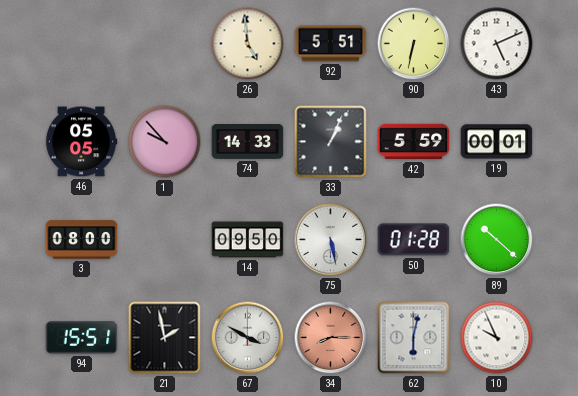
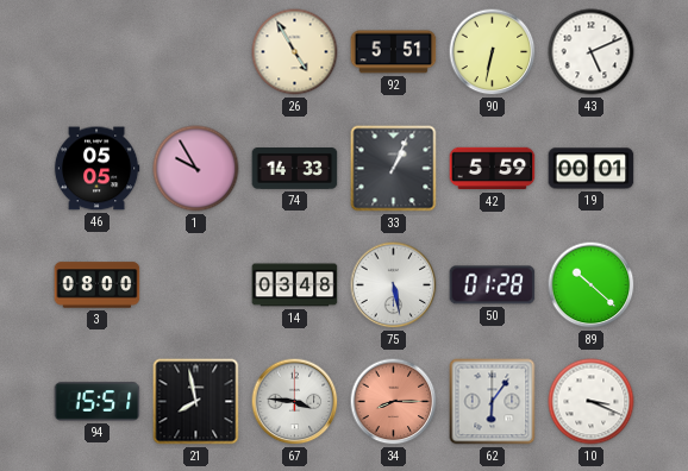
26: 4:59 -> 4:55 (295, 52)
1: 9:53 -> 9:55 (196, 169)
14: 09:50 -> 03:48 (295, 285)
21: 1:58 -> 7:58 (196, 402)
67: 3:50 -> 3:46 (295, 402)
62: 6:02 -> 6:06 (493, 402)
10: 9:56 -> 3:19 (592, 402)
